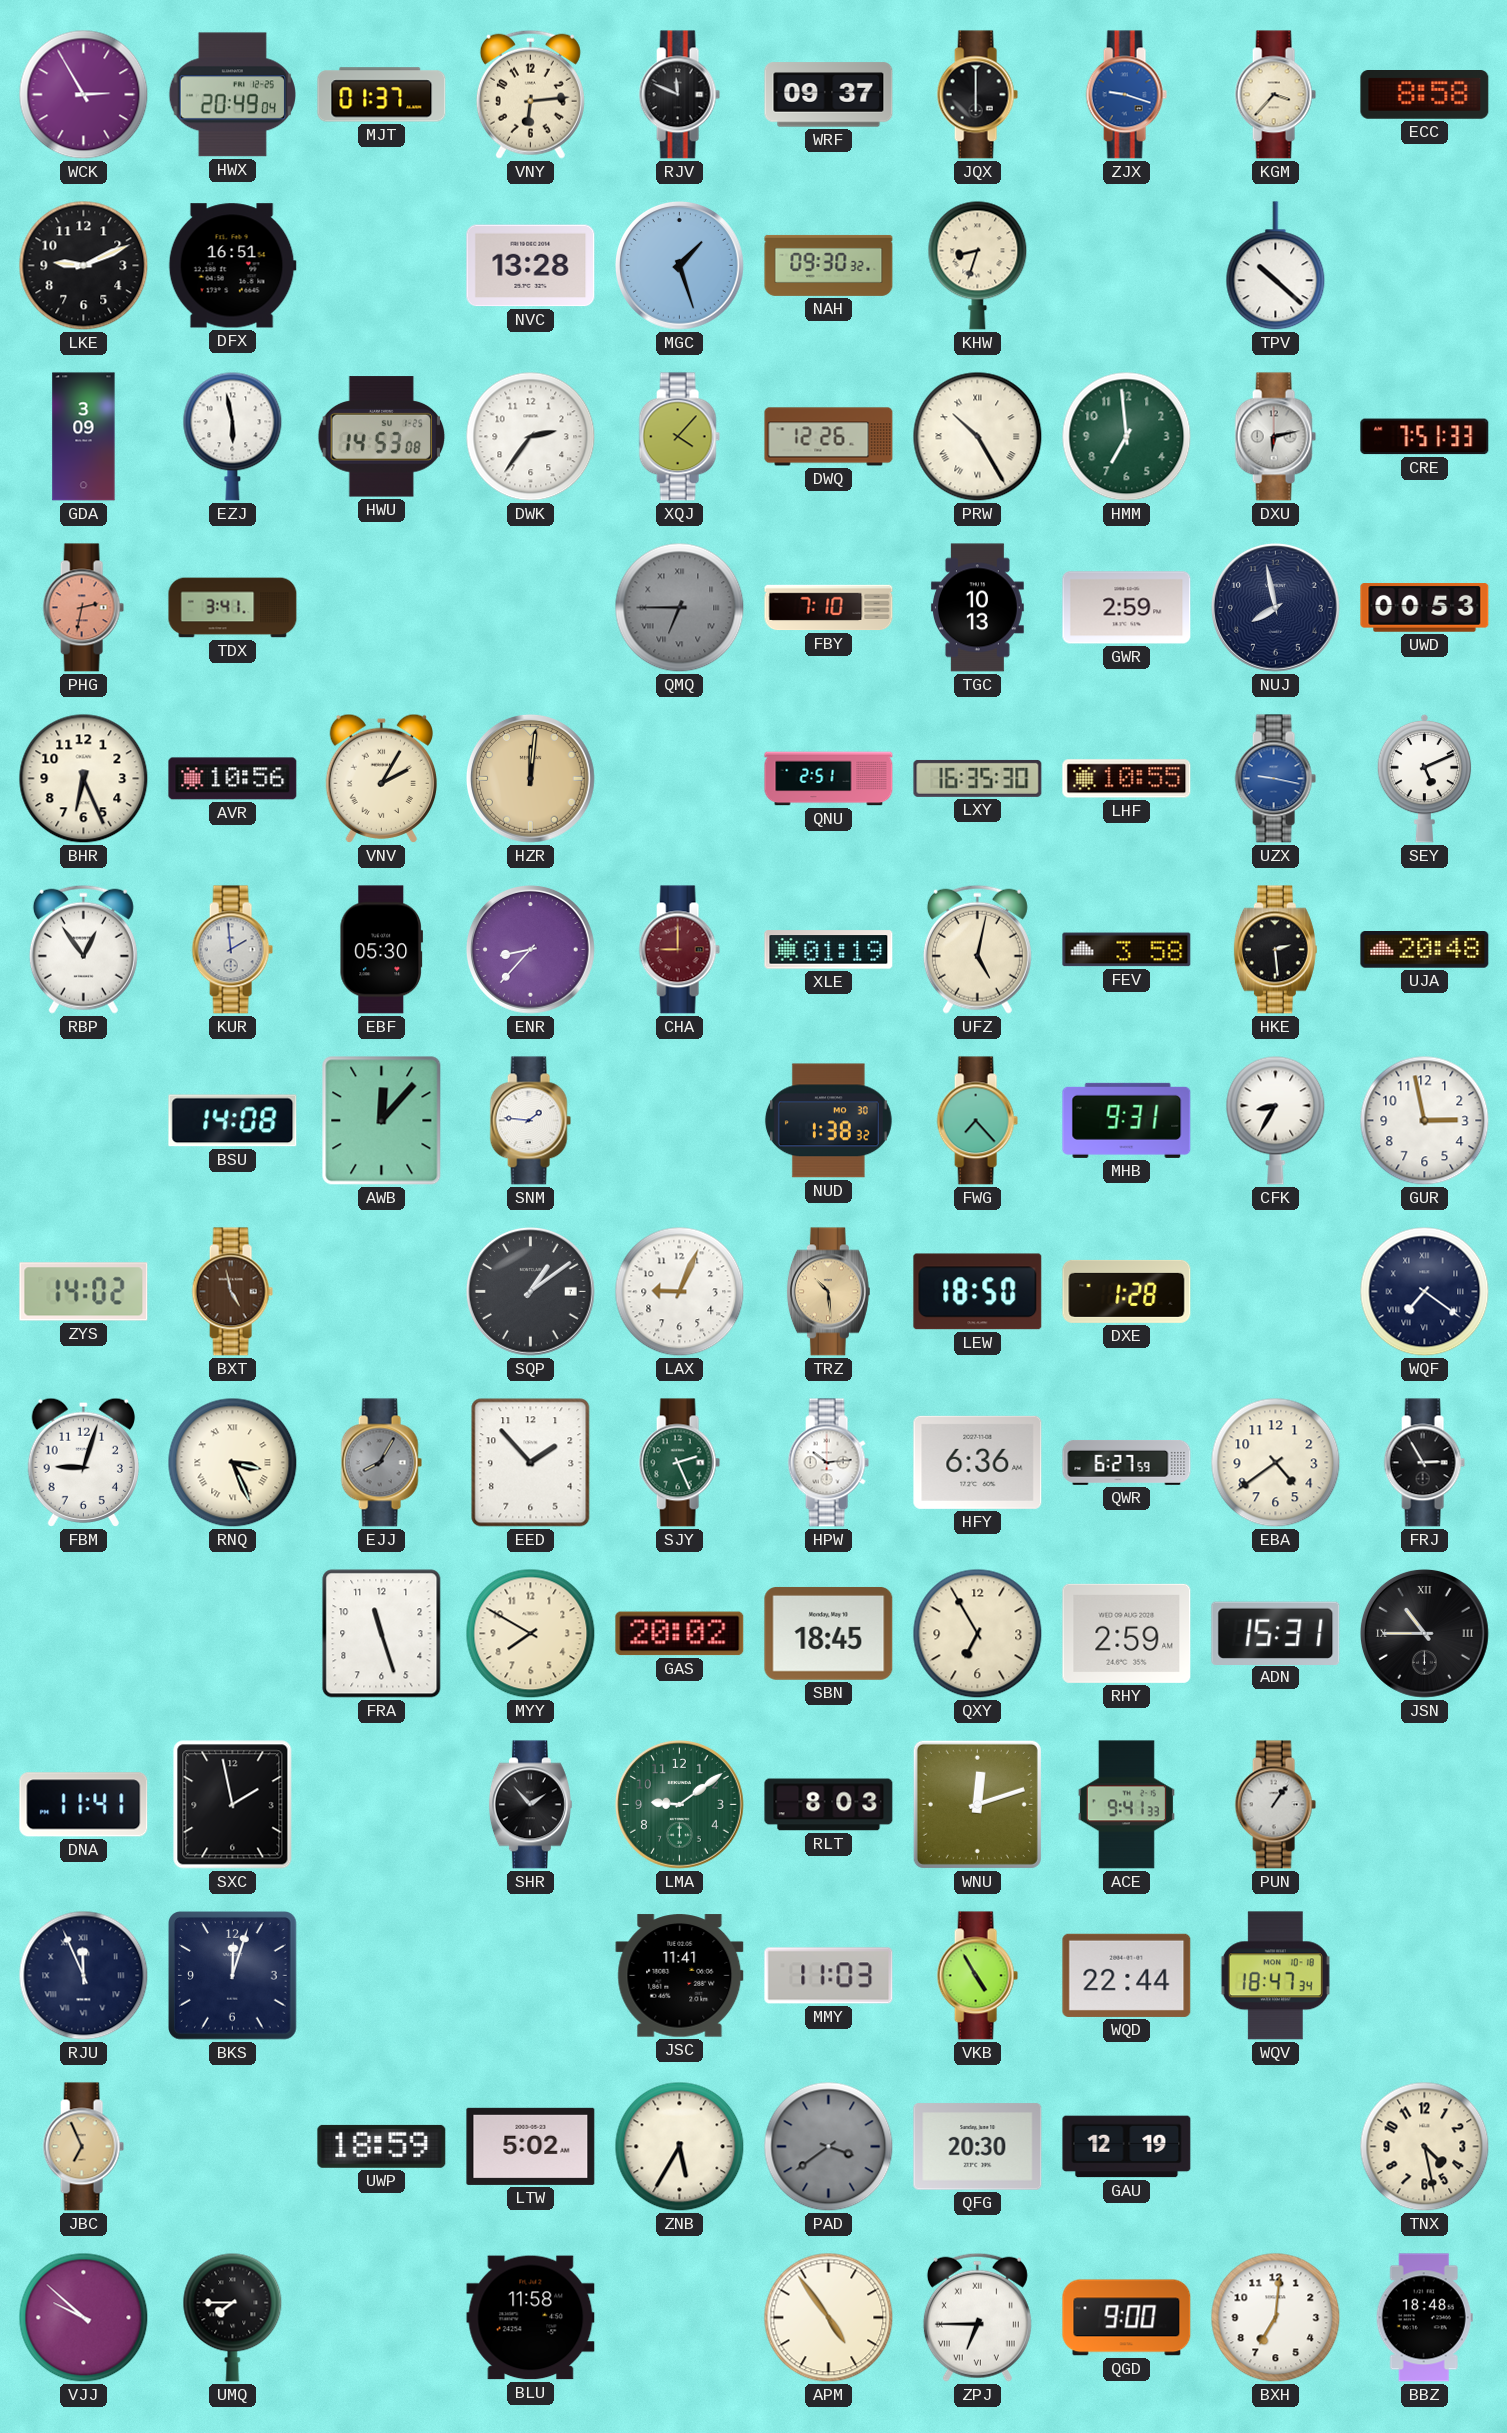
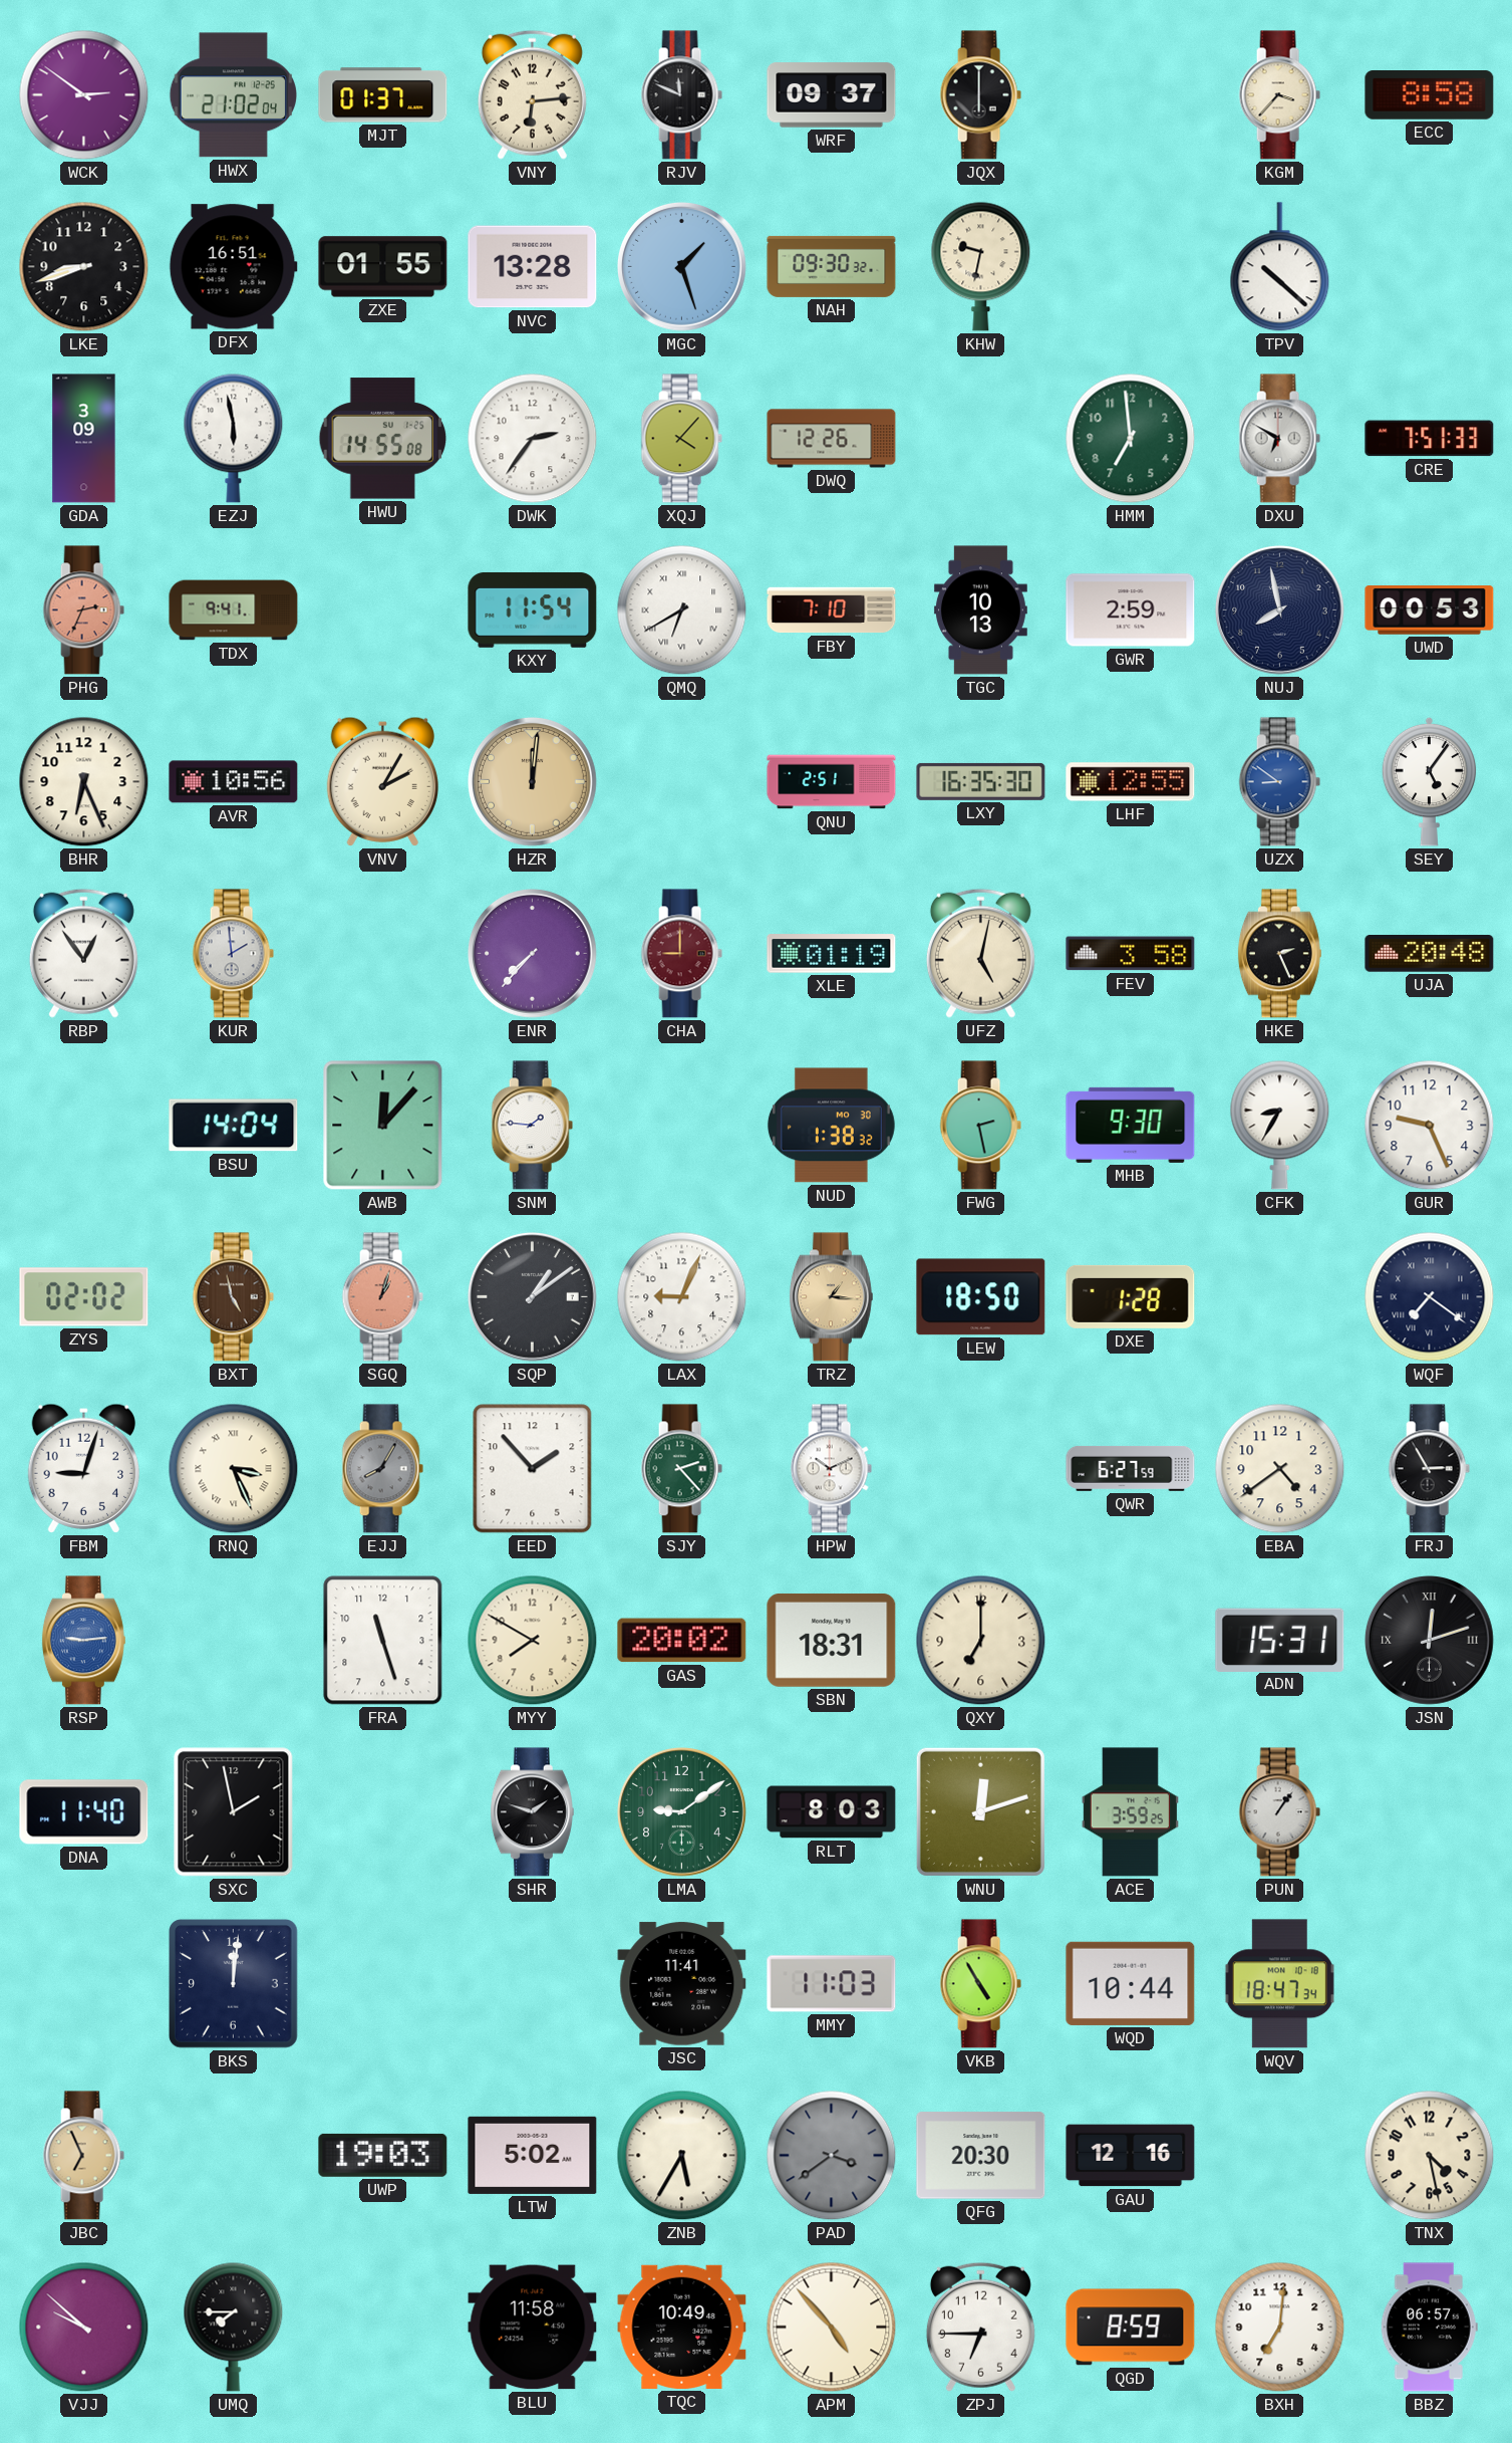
WCK: 2:55 -> 2:51 (84, 95)
HWX: 20:49 -> 21:02 (233, 95)
ZJX: 9:18 -> none (1126, 95)
LKE: 9:11 -> 8:42 (84, 267)
ZXE: none -> 01:55 (383, 267)
KHW: 8:33 -> 9:32 (981, 266)
HWU: 14:53 -> 14:55 (383, 439)
PRW: 10:25 -> none (978, 437)
DXU: 6:13 -> 6:50 (1279, 439)
PHG: 2:32 -> 2:34 (83, 610)
TDX: 3:41 -> 9:41 (234, 610)
KXY: none -> 11:54 (533, 609)
QMQ: 6:45 -> 6:40 (682, 610)
QMQ dial: grey -> white (682, 610)
LHF: 10:55 -> 12:55 (1131, 782)
UZX: 9:17 -> 8:51 (1279, 782)
SEY: 5:11 -> 5:06 (1430, 781)
EBF: 05:30 -> none (381, 950)
ENR: 8:37 -> 7:37 (533, 954)
HKE: 2:29 -> 2:26 (1279, 954)
BSU: 14:08 -> 14:04 (234, 1126)
FWG: 7:23 -> 2:28 (980, 1126)
MHB: 9:31 -> 9:30 (1131, 1125)
GUR: 2:58 -> 9:26 (1430, 1126)
ZYS: 14:02 -> 02:02 (84, 1297)
SGQ: none -> 1:03 (382, 1297)
TRZ: 10:29 -> 1:16 (831, 1297)
SJY: 2:26 -> 2:23 (681, 1469)
HPW: 10:14 -> 10:11 (831, 1469)
HFY: 6:36 -> none (978, 1462)
RSP: none -> 9:14 (83, 1641)
SBN: 18:45 -> 18:31 (832, 1640)
QXY: 6:55 -> 7:00 (981, 1641)
RHY: 2:59 -> none (1127, 1633)
JSN: 10:45 -> 12:12 (1430, 1641)
DNA: 11:41 -> 11:40 (84, 1812)
SHR: 1:53 -> 1:48 (532, 1812)
ACE: 9:41 -> 3:59 (1130, 1812)
RJU: 11:56 -> none (84, 1976)
BKS: 12:03 -> 12:01 (234, 1984)
WQD: 22:44 -> 10:44 (1131, 1983)
UWP: 18:59 -> 19:03 (383, 2155)
GAU: 12:19 -> 12:16 (1131, 2156)
TQC: none -> 10:49 (682, 2327)
APM: 4:54 -> 4:53 (832, 2328)
ZPJ numerals: Roman -> Arabic (980, 2327)
QGD: 9:00 -> 8:59 (1131, 2328)
BBZ: 18:48 -> 06:57 (1429, 2328)
